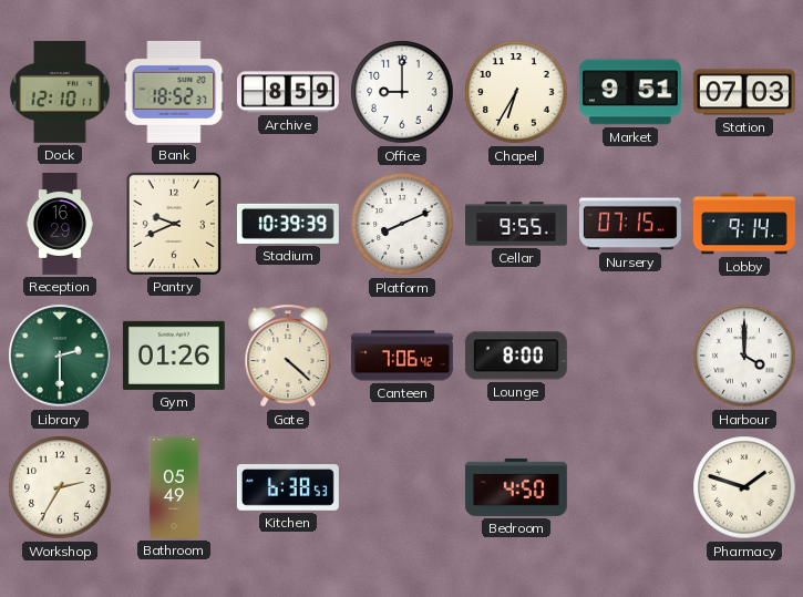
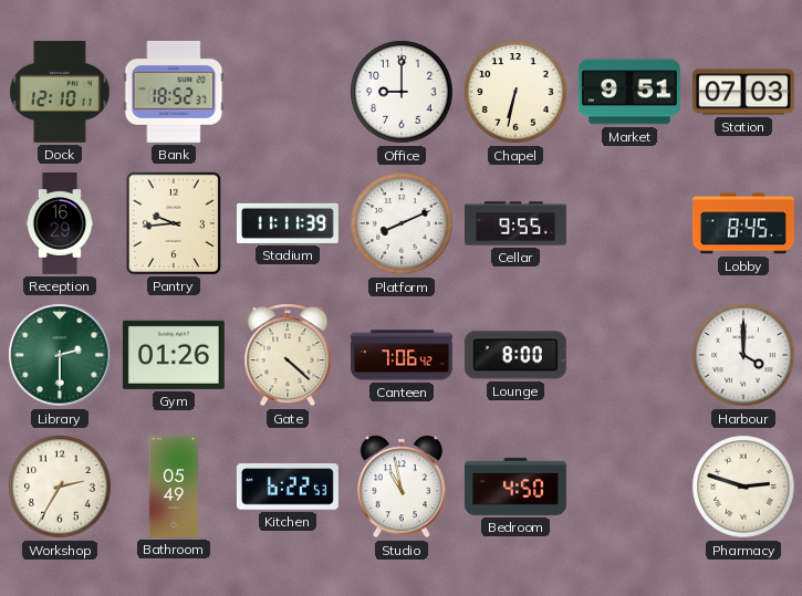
Archive: 8:59 -> none (288, 92)
Chapel: 6:35 -> 6:32 (515, 92)
Pantry: 9:41 -> 9:44 (174, 223)
Stadium: 10:39 -> 11:11 (288, 223)
Nursery: 07:15 -> none (630, 224)
Lobby: 9:14 -> 8:45 (743, 223)
Kitchen: 6:38 -> 6:22 (288, 488)
Studio: none -> 10:58 (400, 487)
Pharmacy: 1:48 -> 2:48 (743, 487)
